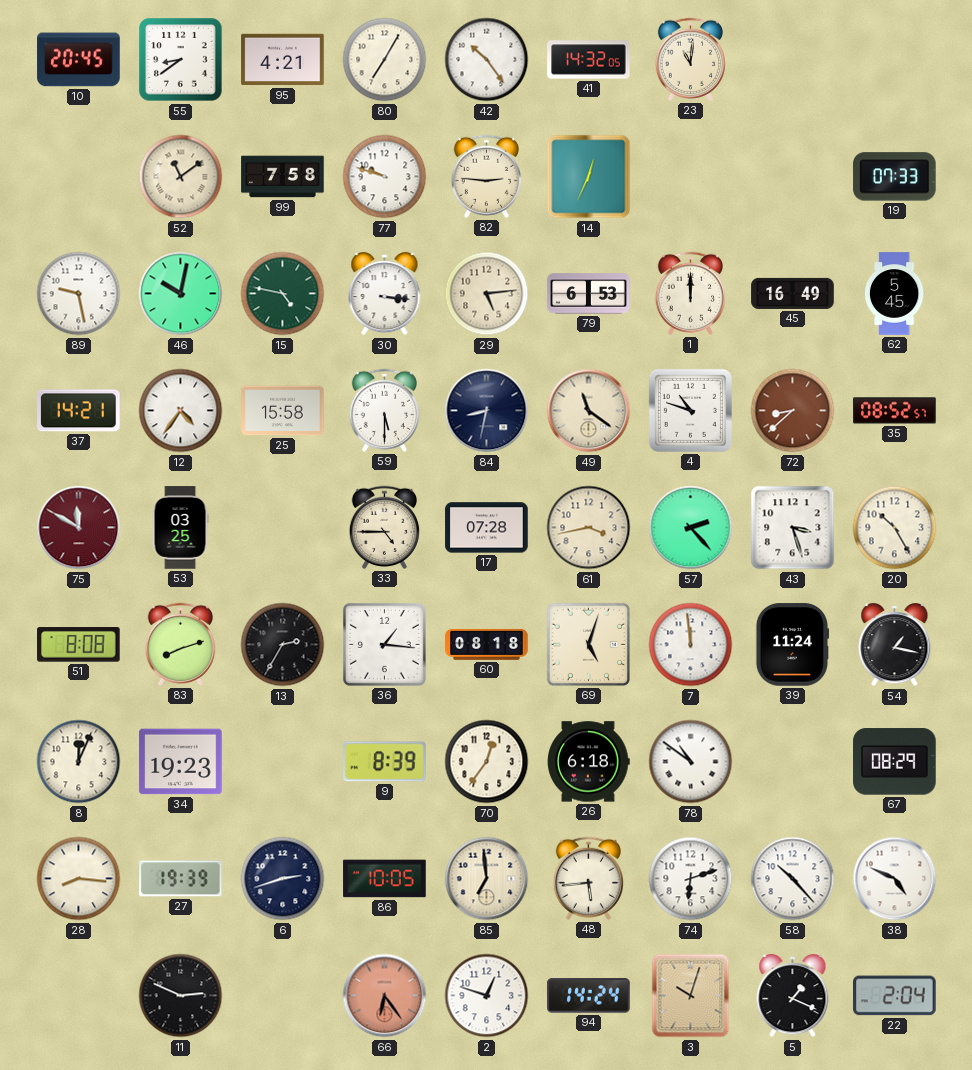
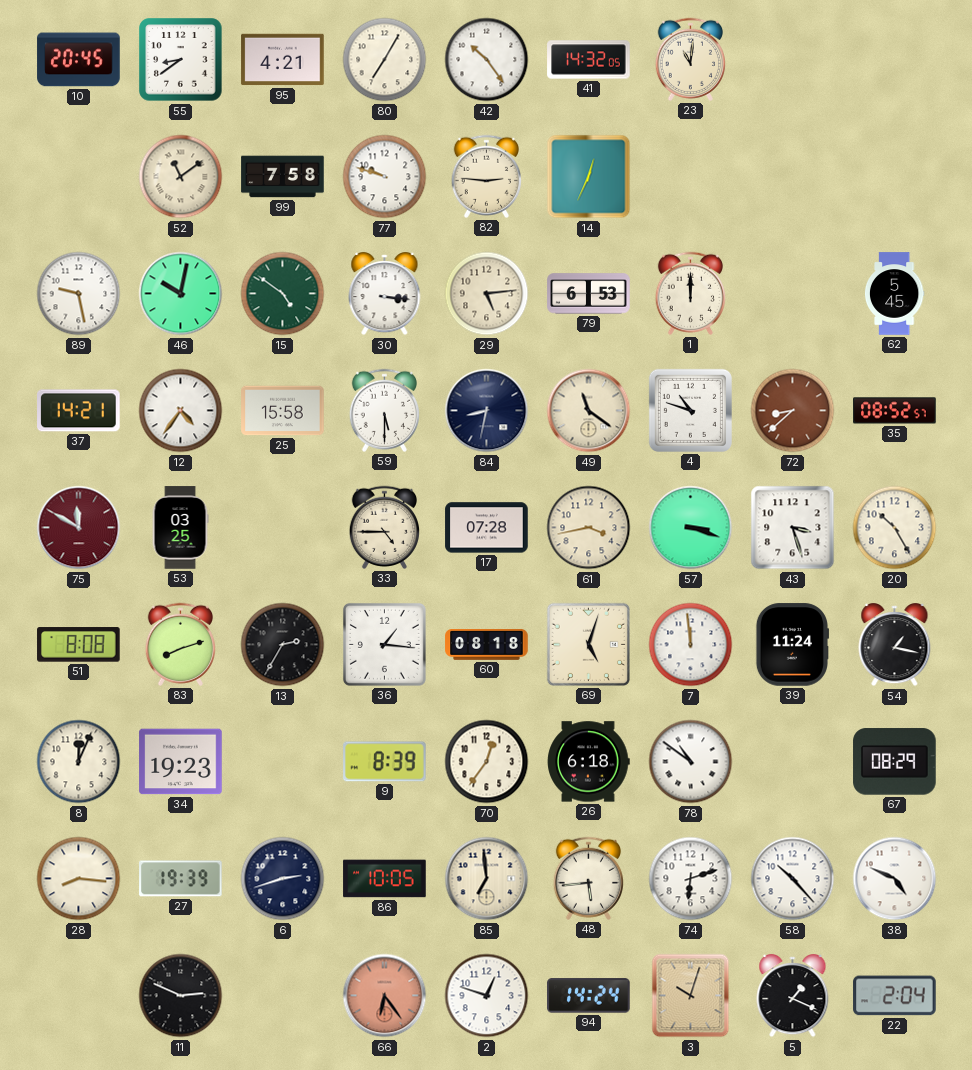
19: 07:33 -> none (895, 177)
15: 4:47 -> 4:51 (283, 294)
45: 16:49 -> none (793, 293)
57: 2:23 -> 3:18 (691, 528)
